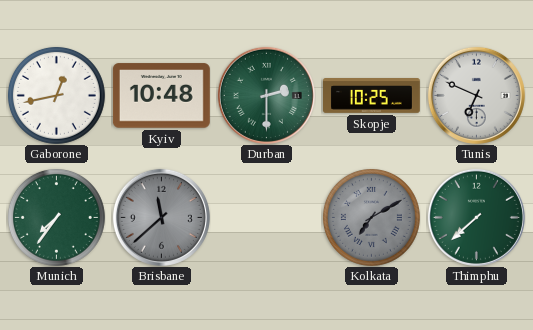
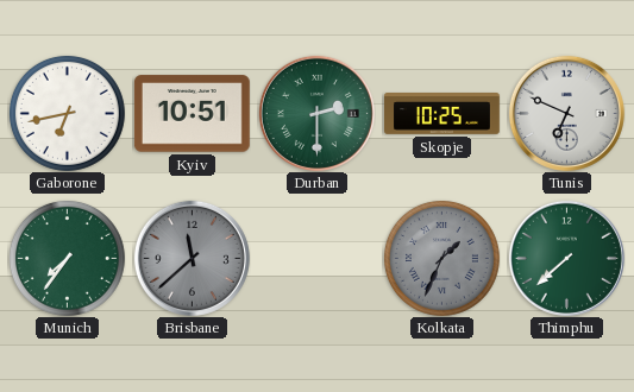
Gaborone: 12:43 -> 6:43 (67, 113)
Kyiv: 10:48 -> 10:51 (192, 114)
Kolkata: 7:10 -> 1:34 (441, 258)
